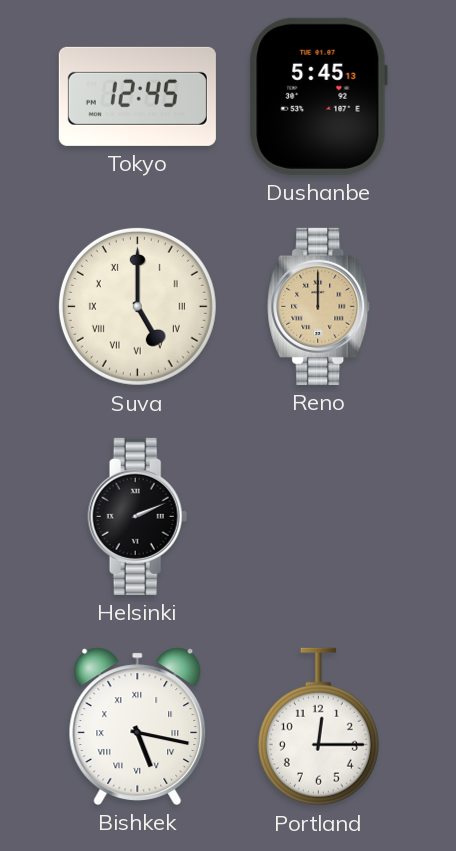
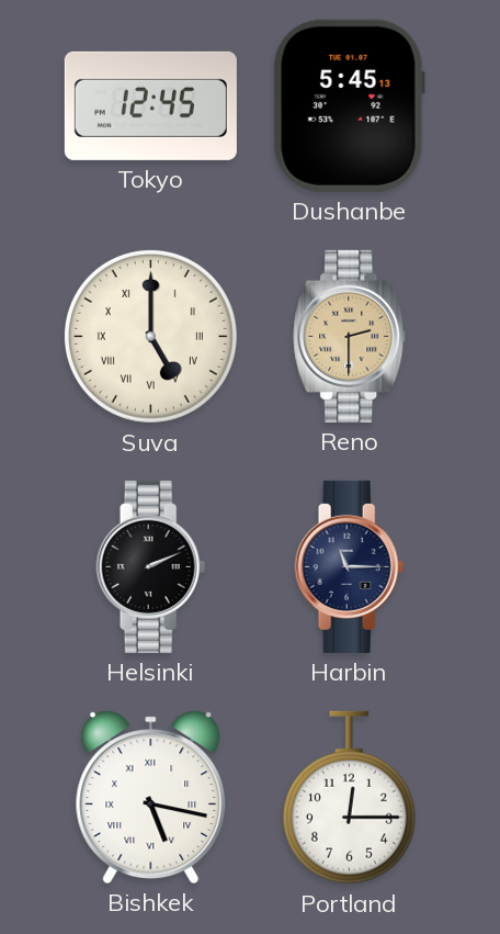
Reno: 12:00 -> 2:30 (350, 336)
Harbin: none -> 11:15 (350, 566)
